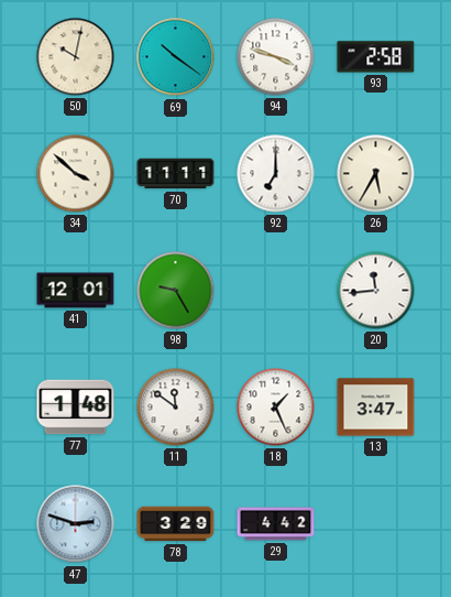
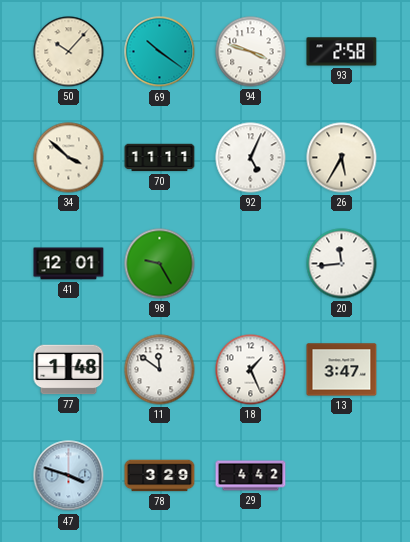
50: 10:02 -> 10:07 (69, 52)
92: 7:00 -> 5:04 (251, 158)
47: 2:48 -> 3:48 (69, 476)
